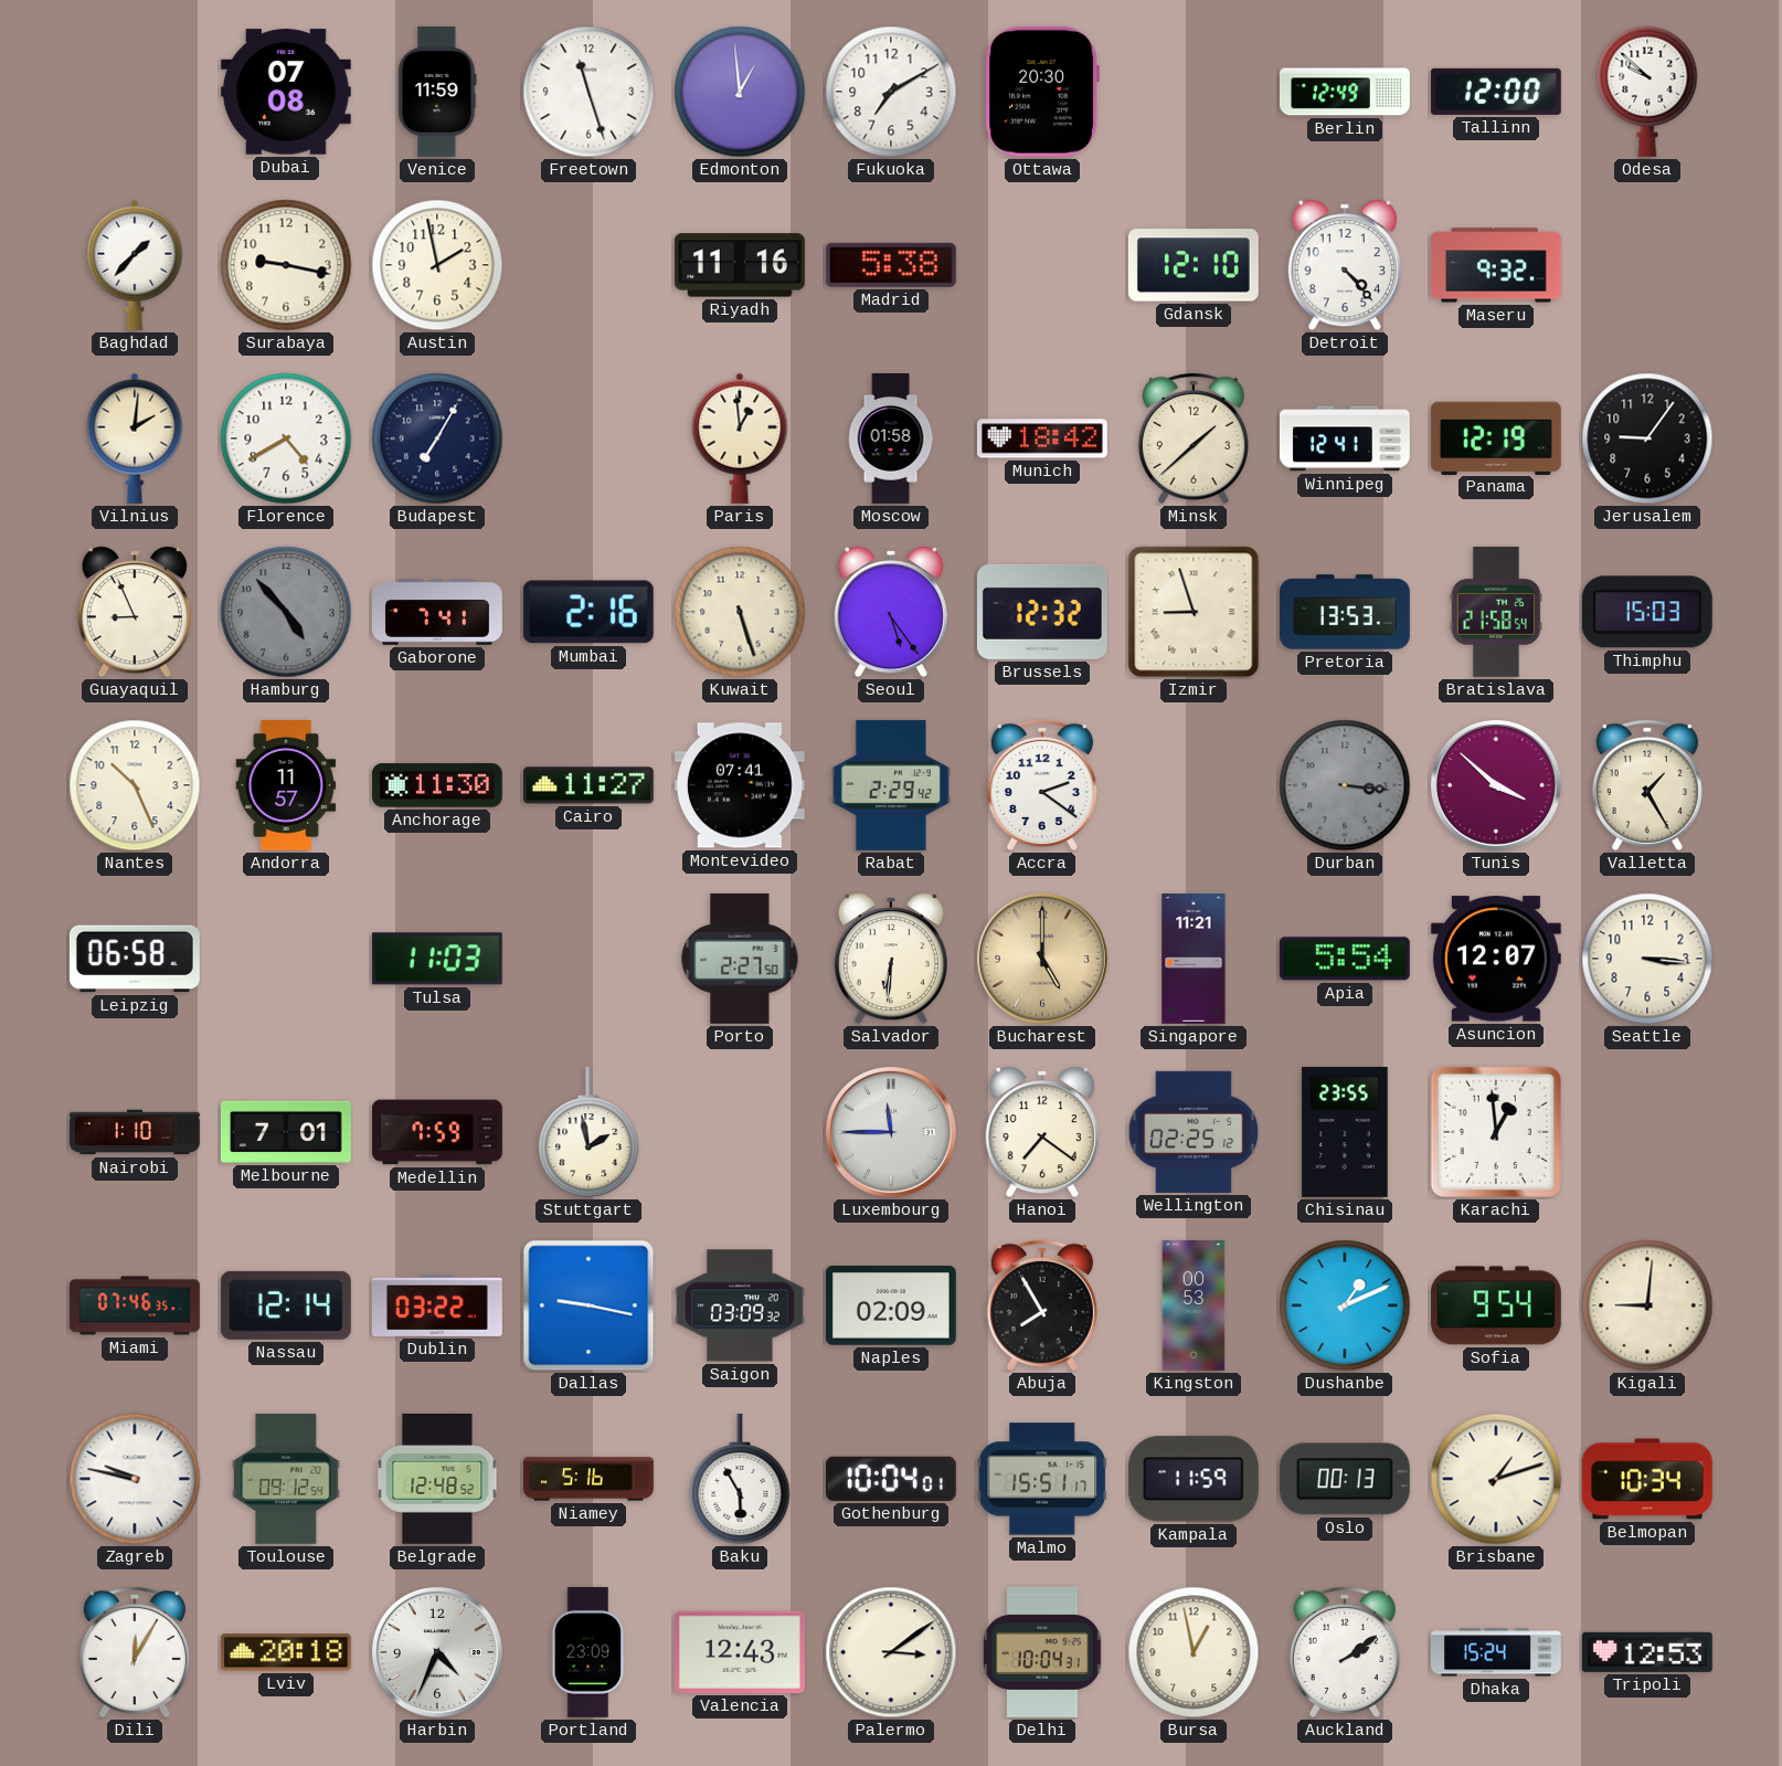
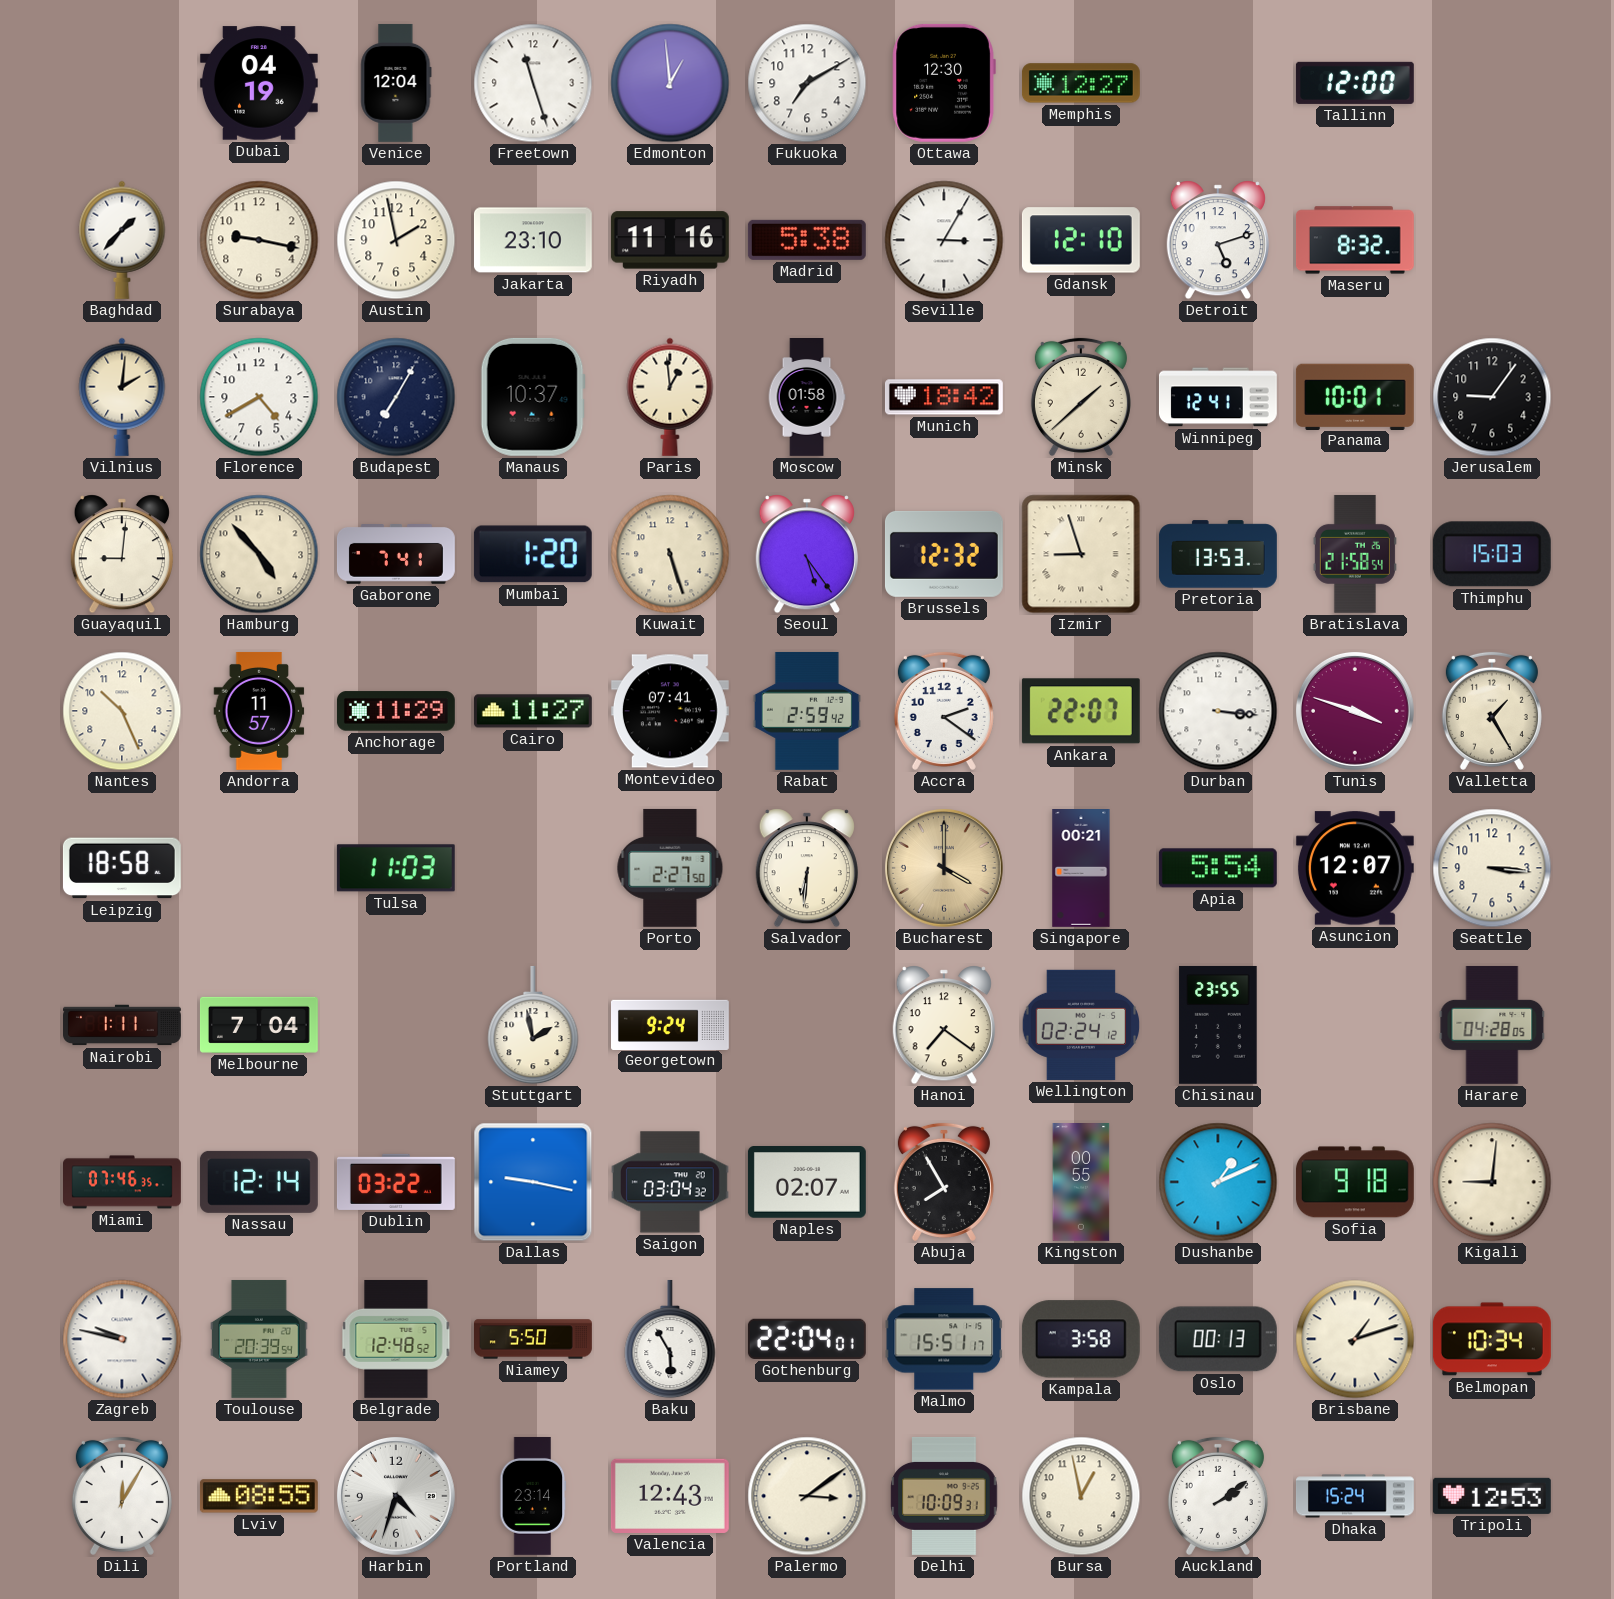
Dubai: 07:08 -> 04:19 (259, 83)
Venice: 11:59 -> 12:04 (396, 83)
Ottawa: 20:30 -> 12:30 (944, 83)
Memphis: none -> 12:27 (1081, 83)
Berlin: 12:49 -> none (1345, 92)
Odesa: 9:52 -> none (1647, 92)
Jakarta: none -> 23:10 (533, 240)
Seville: none -> 3:05 (944, 240)
Detroit: 4:23 -> 5:12 (1218, 240)
Maseru: 9:32 -> 8:32 (1355, 240)
Manaus: none -> 10:37 (533, 397)
Panama: 12:19 -> 10:01 (1355, 396)
Guayaquil: 8:56 -> 9:01 (122, 554)
Hamburg dial: grey -> cream (259, 554)
Mumbai: 2:16 -> 1:20 (533, 554)
Anchorage: 11:30 -> 11:29 (396, 711)
Rabat: 2:29 -> 2:59 (807, 711)
Ankara: none -> 22:07 (1081, 711)
Durban dial: grey -> white (1218, 711)
Tunis: 3:52 -> 3:48 (1355, 711)
Leipzig: 06:58 -> 18:58 (122, 868)
Bucharest: 5:00 -> 4:00 (944, 868)
Singapore: 11:21 -> 00:21 (1081, 869)
Nairobi: 1:10 -> 1:11 (123, 1025)
Melbourne: 7:01 -> 7:04 (259, 1025)
Medellin: 7:59 -> none (438, 1132)
Georgetown: none -> 9:24 (671, 1024)
Luxembourg: 11:45 -> none (891, 1132)
Wellington: 02:25 -> 02:24 (1081, 1025)
Karachi: 12:59 -> none (1496, 1132)
Harare: none -> 04:28 (1492, 1025)
Saigon: 03:09 -> 03:04 (670, 1182)
Naples: 02:09 -> 02:07 (807, 1183)
Kingston: 00:53 -> 00:55 (1081, 1183)
Sofia: 9:54 -> 9:18 (1355, 1182)
Toulouse: 09:12 -> 20:39 (260, 1339)
Niamey: 5:16 -> 5:50 (534, 1339)
Gothenburg: 10:04 -> 22:04 (807, 1339)
Kampala: 11:59 -> 3:58 (1081, 1339)
Lviv: 20:18 -> 08:55 (259, 1496)
Harbin: 4:34 -> 4:33 (396, 1496)
Portland: 23:09 -> 23:14 (533, 1496)
Delhi: 10:04 -> 10:09 (944, 1496)
